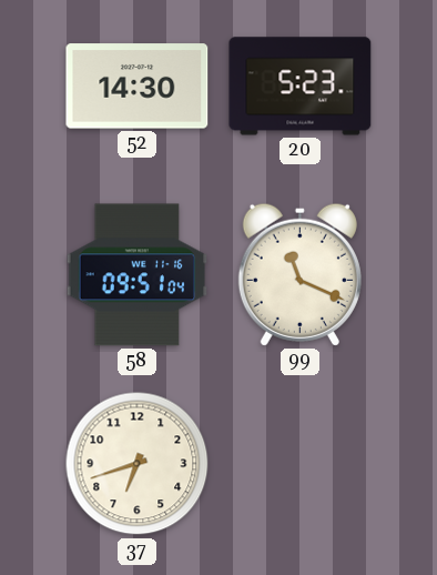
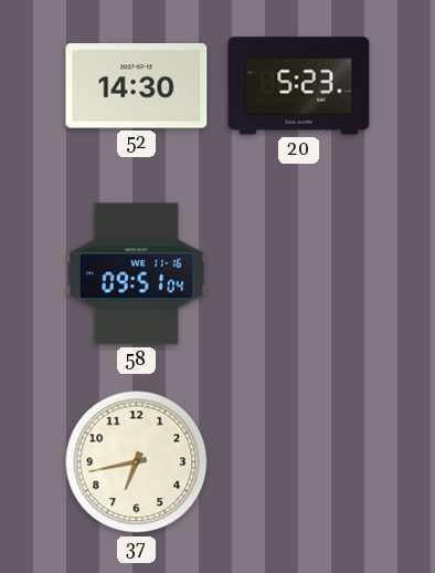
99: 11:19 -> none (299, 274)
37: 6:42 -> 6:43 (137, 462)
